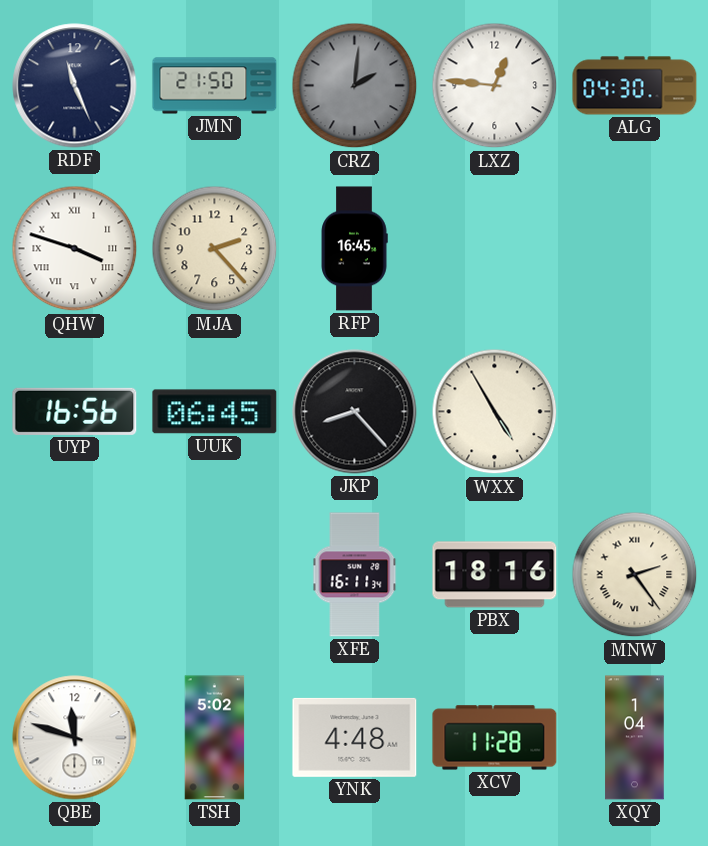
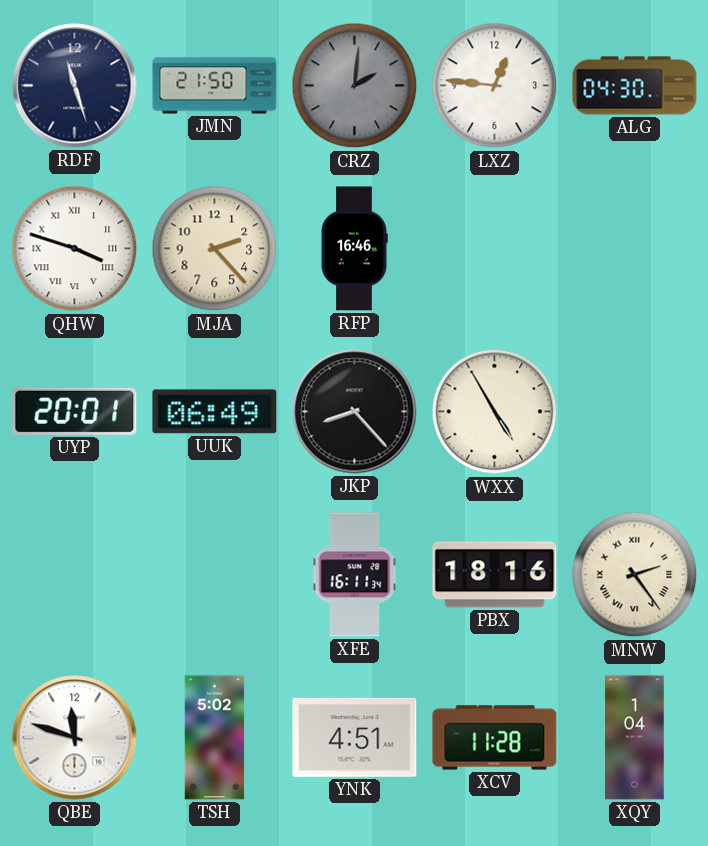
RDF: 11:26 -> 11:27 (75, 86)
RFP: 16:45 -> 16:46 (354, 249)
UYP: 16:56 -> 20:01 (75, 411)
UUK: 06:45 -> 06:49 (215, 412)
YNK: 4:48 -> 4:51 (355, 737)
